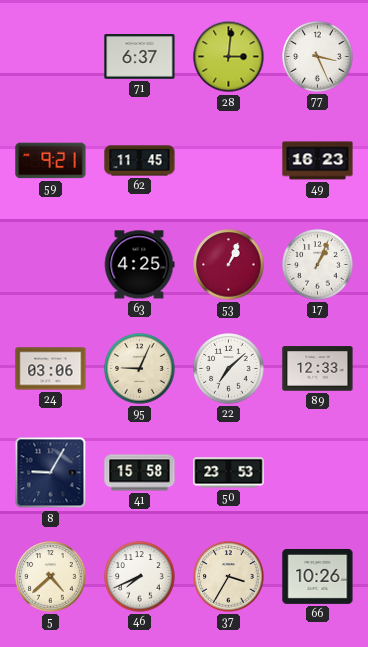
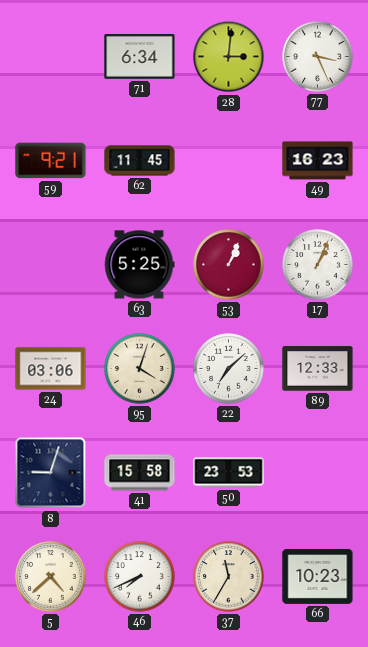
71: 6:37 -> 6:34 (140, 57)
63: 4:25 -> 5:25 (139, 265)
95: 9:04 -> 4:03 (140, 369)
8: 9:05 -> 9:03 (51, 473)
37: 3:35 -> 11:35 (229, 577)
66: 10:26 -> 10:23 (318, 576)
